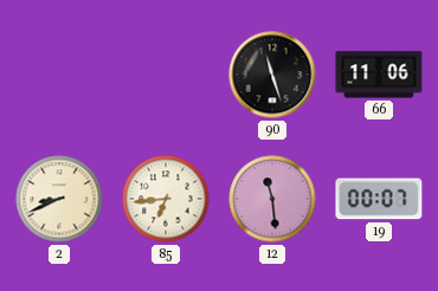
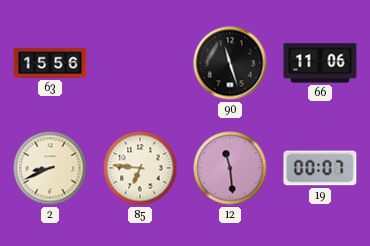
63: none -> 15:56 (50, 63)
85: 6:44 -> 6:46 (140, 168)
